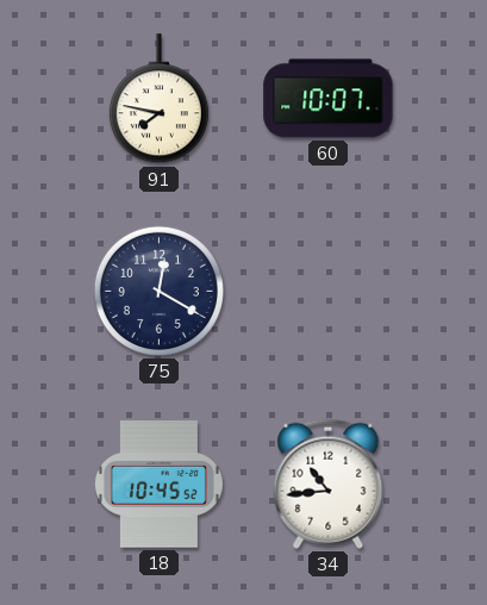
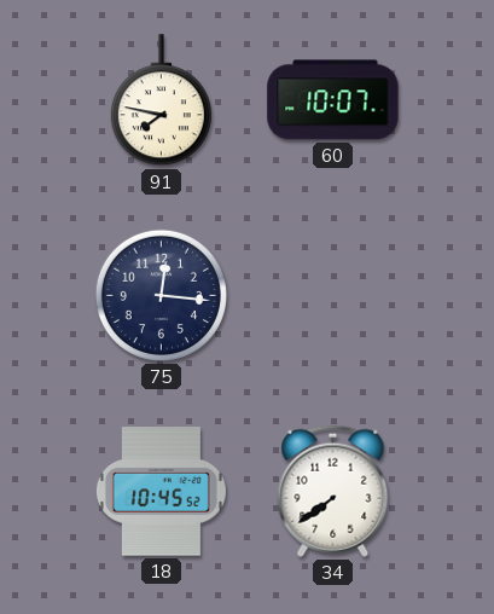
75: 12:20 -> 12:16 (161, 295)
34: 10:44 -> 7:39 (333, 491)
